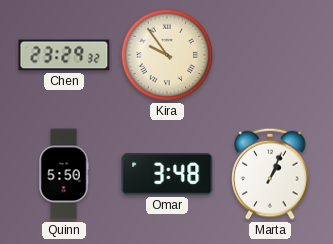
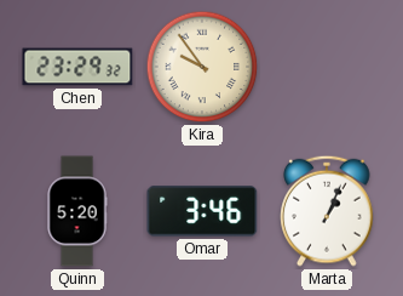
Quinn: 5:50 -> 5:20 (77, 211)
Omar: 3:48 -> 3:46 (202, 211)
